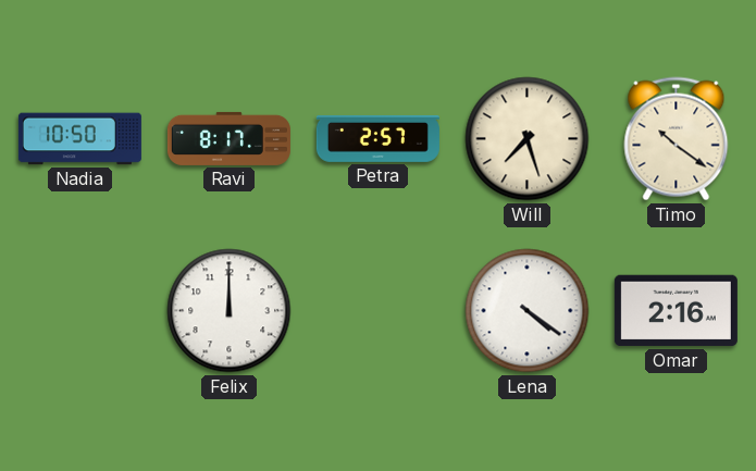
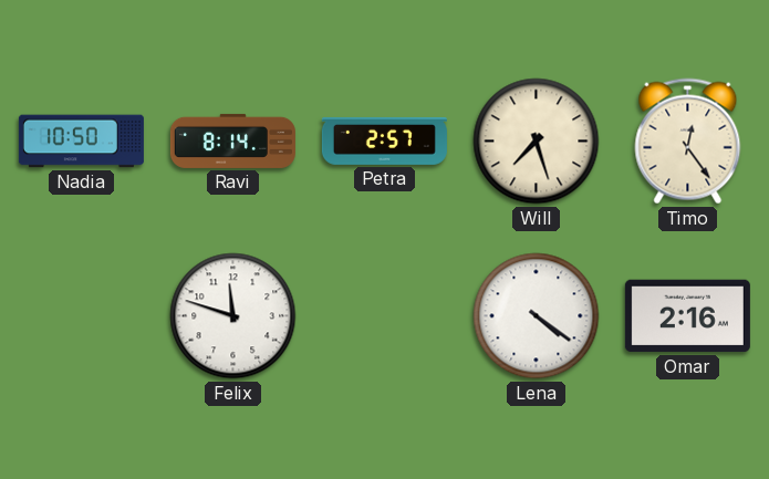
Ravi: 8:17 -> 8:14 (232, 140)
Timo: 10:21 -> 12:24 (688, 142)
Felix: 12:00 -> 11:48 (233, 316)
